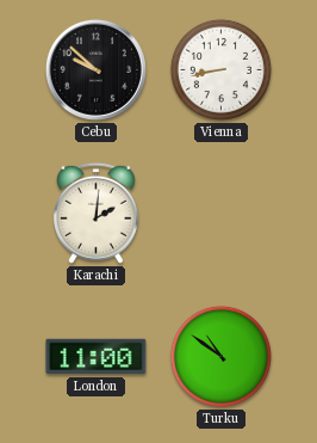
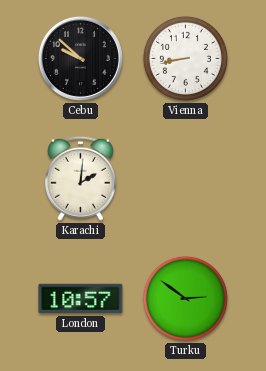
London: 11:00 -> 10:57 (81, 299)
Turku: 10:51 -> 2:51 (185, 298)
